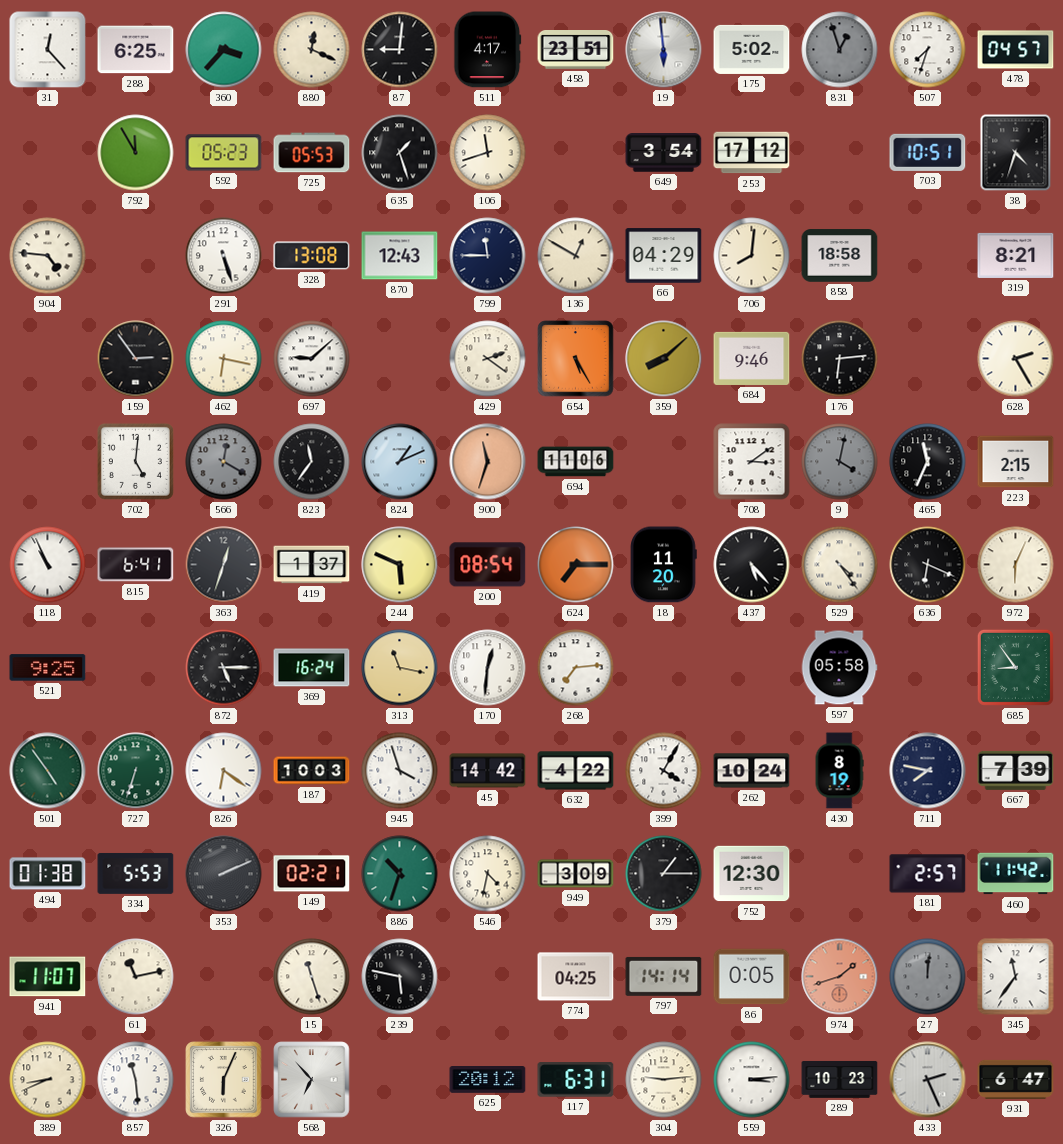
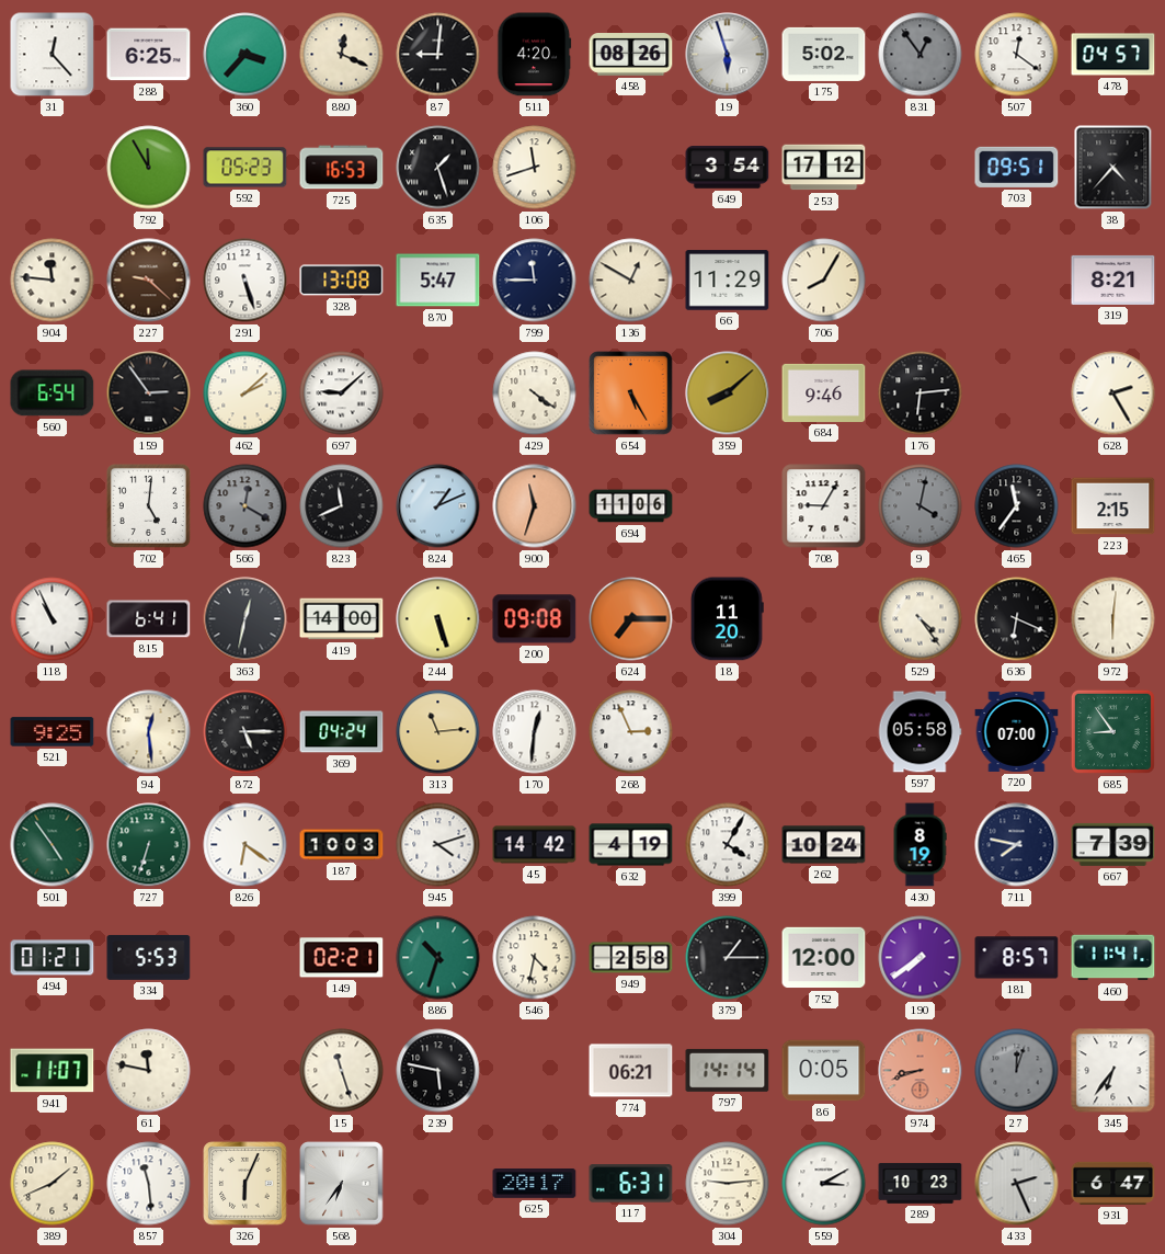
511: 4:17 -> 4:20 (535, 55)
458: 23:51 -> 08:26 (631, 55)
19: 5:59 -> 5:57 (728, 55)
831: 12:57 -> 12:54 (921, 55)
507: 7:33 -> 12:21 (1017, 55)
725: 05:53 -> 16:53 (342, 168)
703: 10:51 -> 09:51 (1017, 167)
38: 4:33 -> 4:37 (1113, 168)
904: 4:46 -> 11:46 (53, 281)
227: none -> 9:22 (149, 281)
870: 12:43 -> 5:47 (438, 281)
66: 04:29 -> 11:29 (728, 281)
706: 8:01 -> 8:05 (824, 281)
858: 18:58 -> none (840, 256)
560: none -> 6:54 (53, 394)
462: 6:17 -> 2:08 (245, 394)
429: 2:21 -> 4:21 (535, 394)
823: 11:36 -> 11:41 (342, 506)
708: 3:09 -> 9:05 (824, 506)
465: 11:34 -> 11:36 (1017, 506)
363: 12:33 -> 12:32 (245, 619)
419: 1:37 -> 14:00 (342, 619)
244: 5:49 -> 5:27 (438, 619)
200: 08:54 -> 09:08 (535, 619)
437: 5:23 -> none (752, 565)
972: 6:04 -> 6:01 (1113, 619)
94: none -> 12:29 (149, 732)
369: 16:24 -> 04:24 (342, 732)
313: 11:17 -> 11:14 (438, 732)
268: 7:14 -> 2:56 (631, 732)
720: none -> 07:00 (1017, 731)
945: 3:57 -> 4:12 (438, 845)
632: 4:22 -> 4:19 (631, 845)
494: 01:38 -> 01:21 (53, 958)
353: 2:11 -> none (224, 874)
949: 3:09 -> 2:58 (631, 958)
752: 12:30 -> 12:00 (824, 958)
190: none -> 7:39 (921, 958)
181: 2:57 -> 8:57 (1017, 958)
460: 11:42 -> 11:41 (1113, 958)
61: 11:13 -> 11:47 (149, 1071)
774: 04:25 -> 06:21 (631, 1071)
974: 1:42 -> 8:42 (921, 1071)
27: 12:01 -> 12:03 (1017, 1071)
345: 11:36 -> 6:36 (1113, 1071)
389: 8:41 -> 1:41 (53, 1184)
568: 6:53 -> 6:36 (342, 1184)
625: 20:12 -> 20:17 (535, 1184)
559: 3:14 -> 3:10 (824, 1184)
